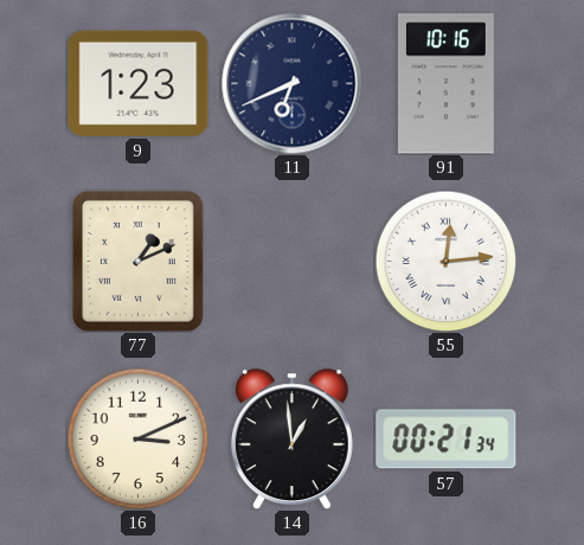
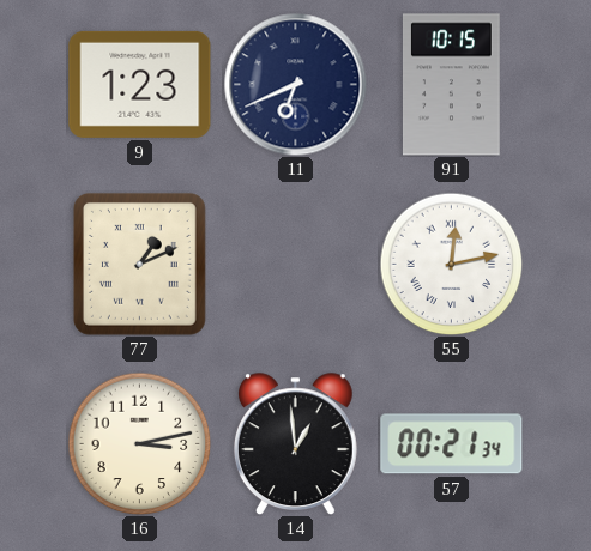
91: 10:16 -> 10:15 (451, 85)
55: 12:14 -> 12:13 (451, 264)
16: 3:11 -> 3:13 (139, 443)
